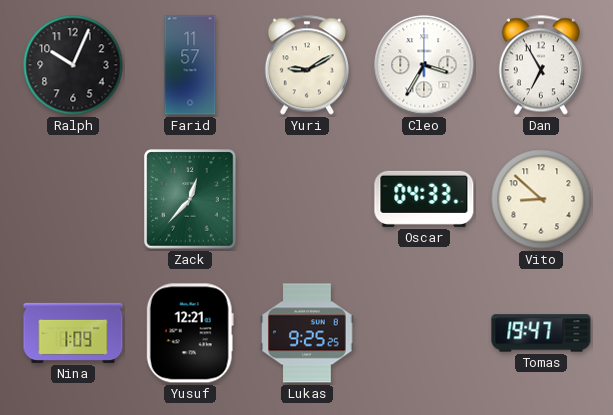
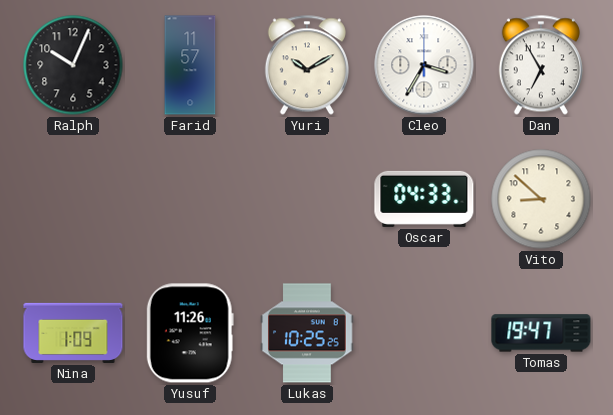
Yuri: 9:10 -> 10:10 (307, 65)
Zack: 12:37 -> none (190, 199)
Yusuf: 12:21 -> 11:26 (190, 333)
Lukas: 9:25 -> 10:25 (307, 333)
